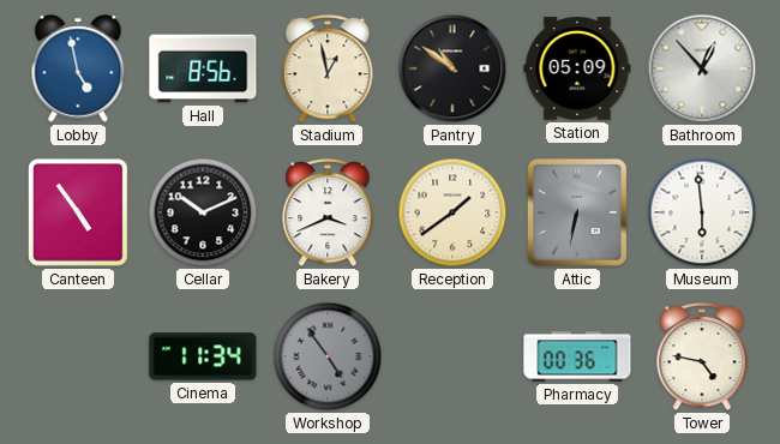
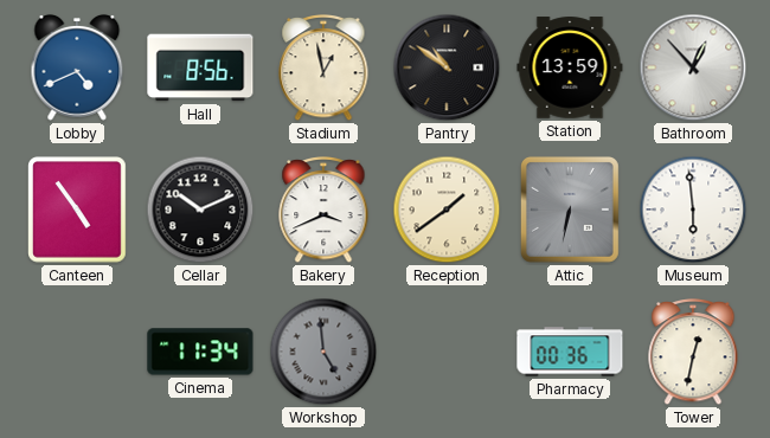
Lobby: 4:58 -> 4:41 (77, 67)
Station: 05:09 -> 13:59 (570, 67)
Workshop: 4:54 -> 4:59 (323, 352)
Tower: 4:47 -> 12:32 (693, 352)
